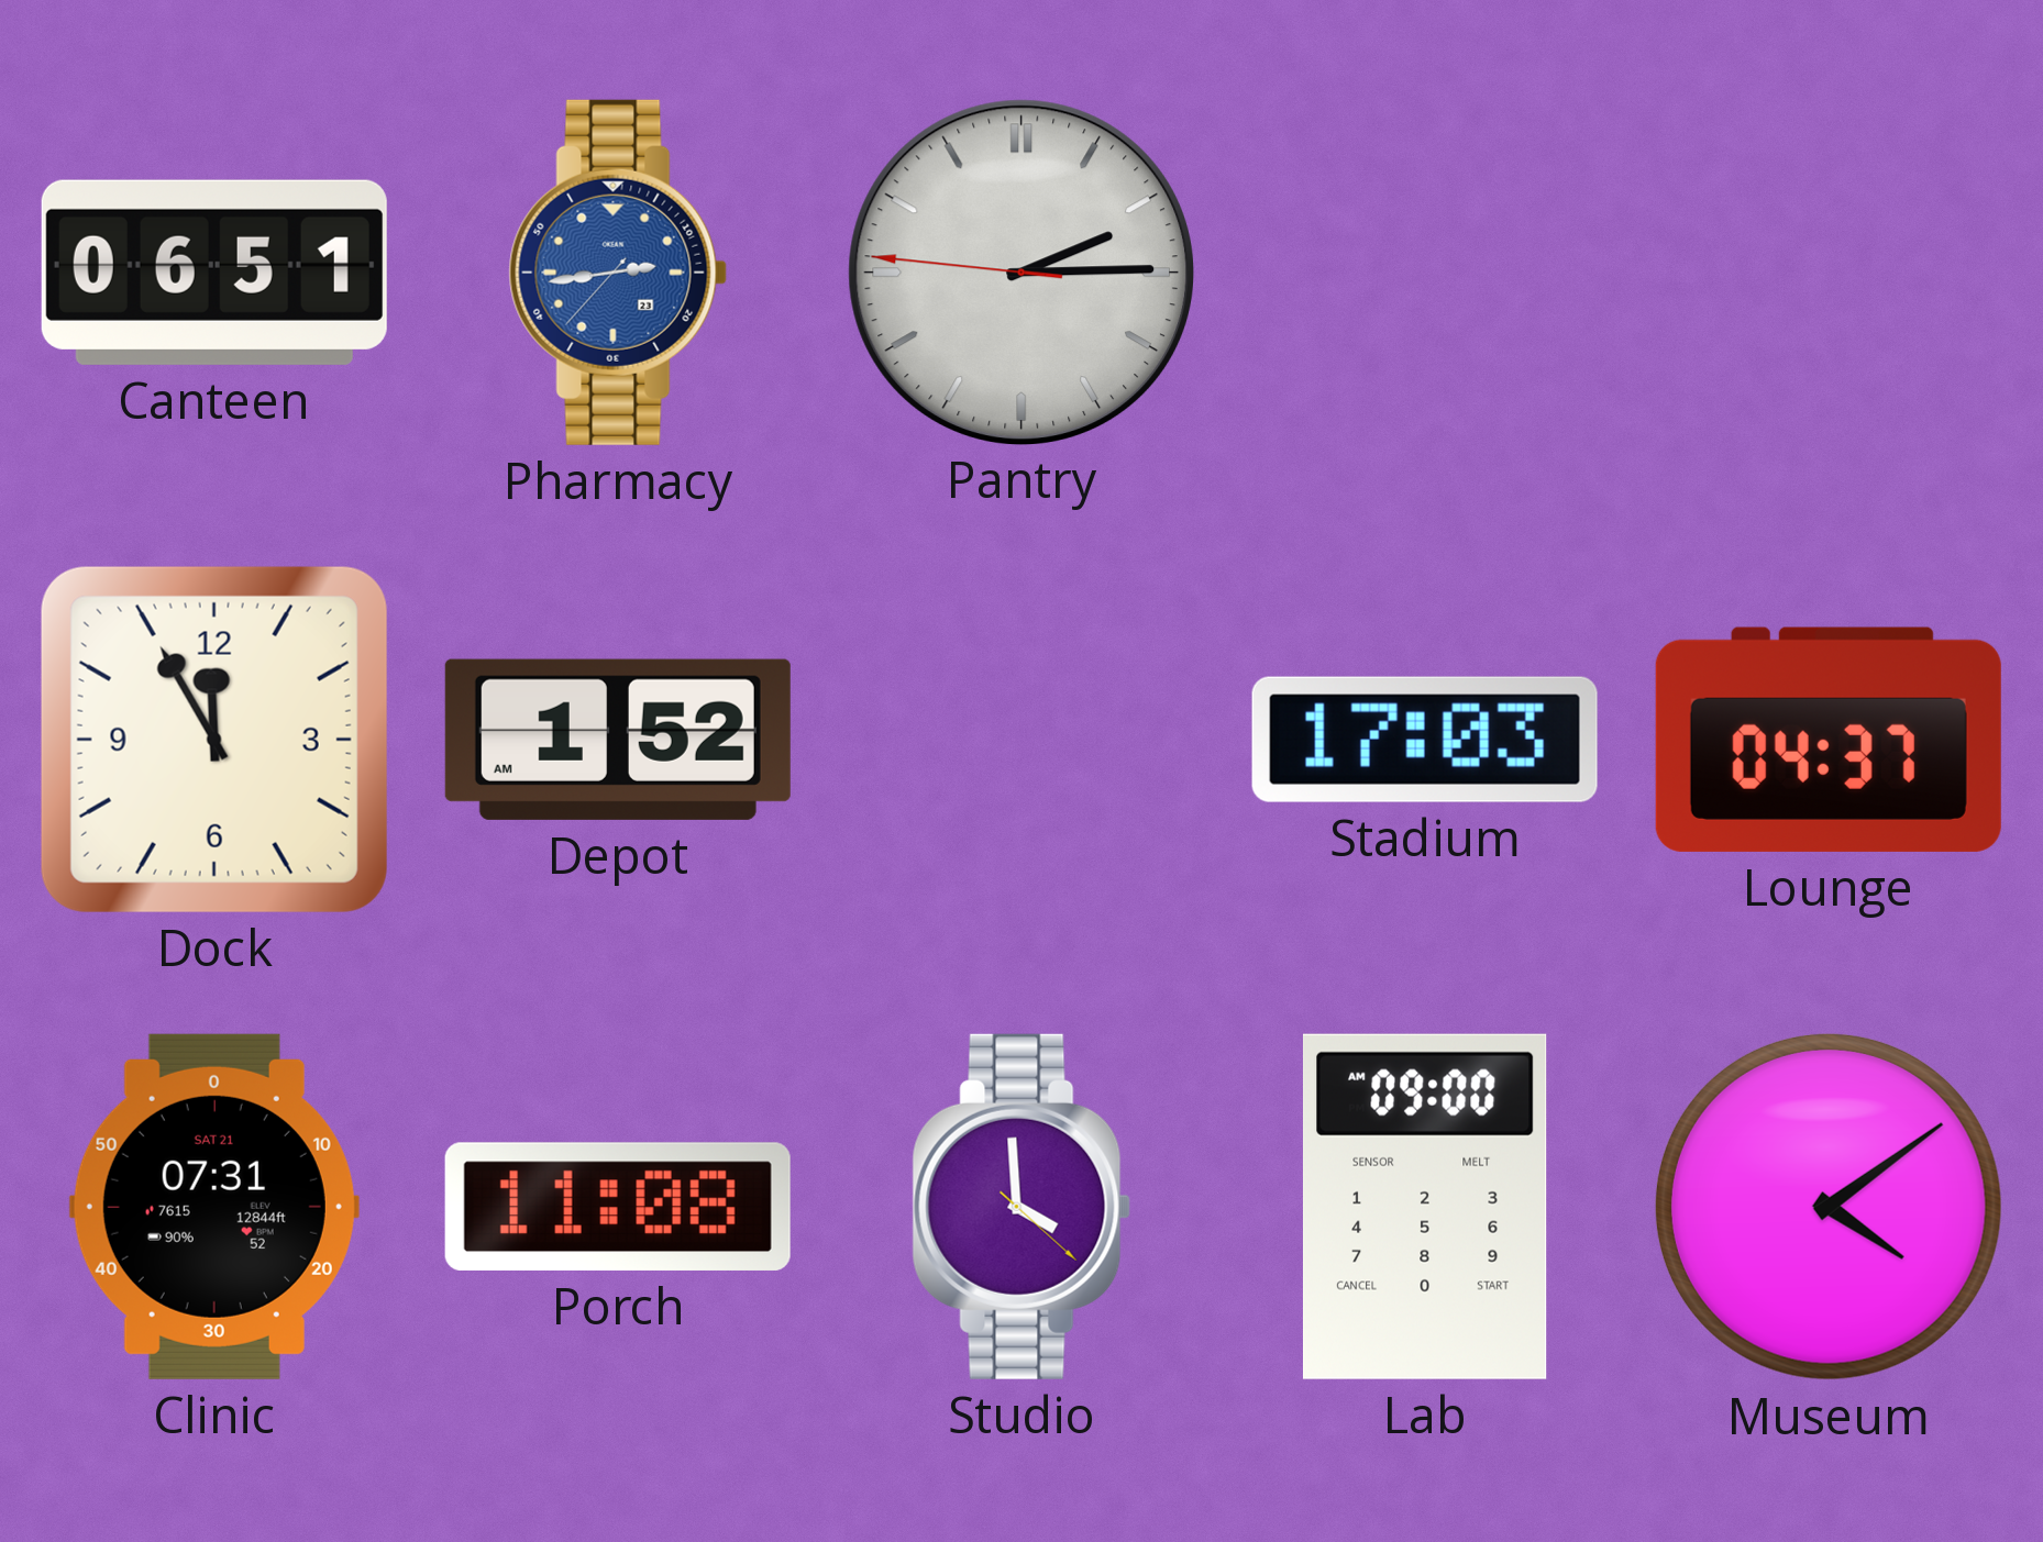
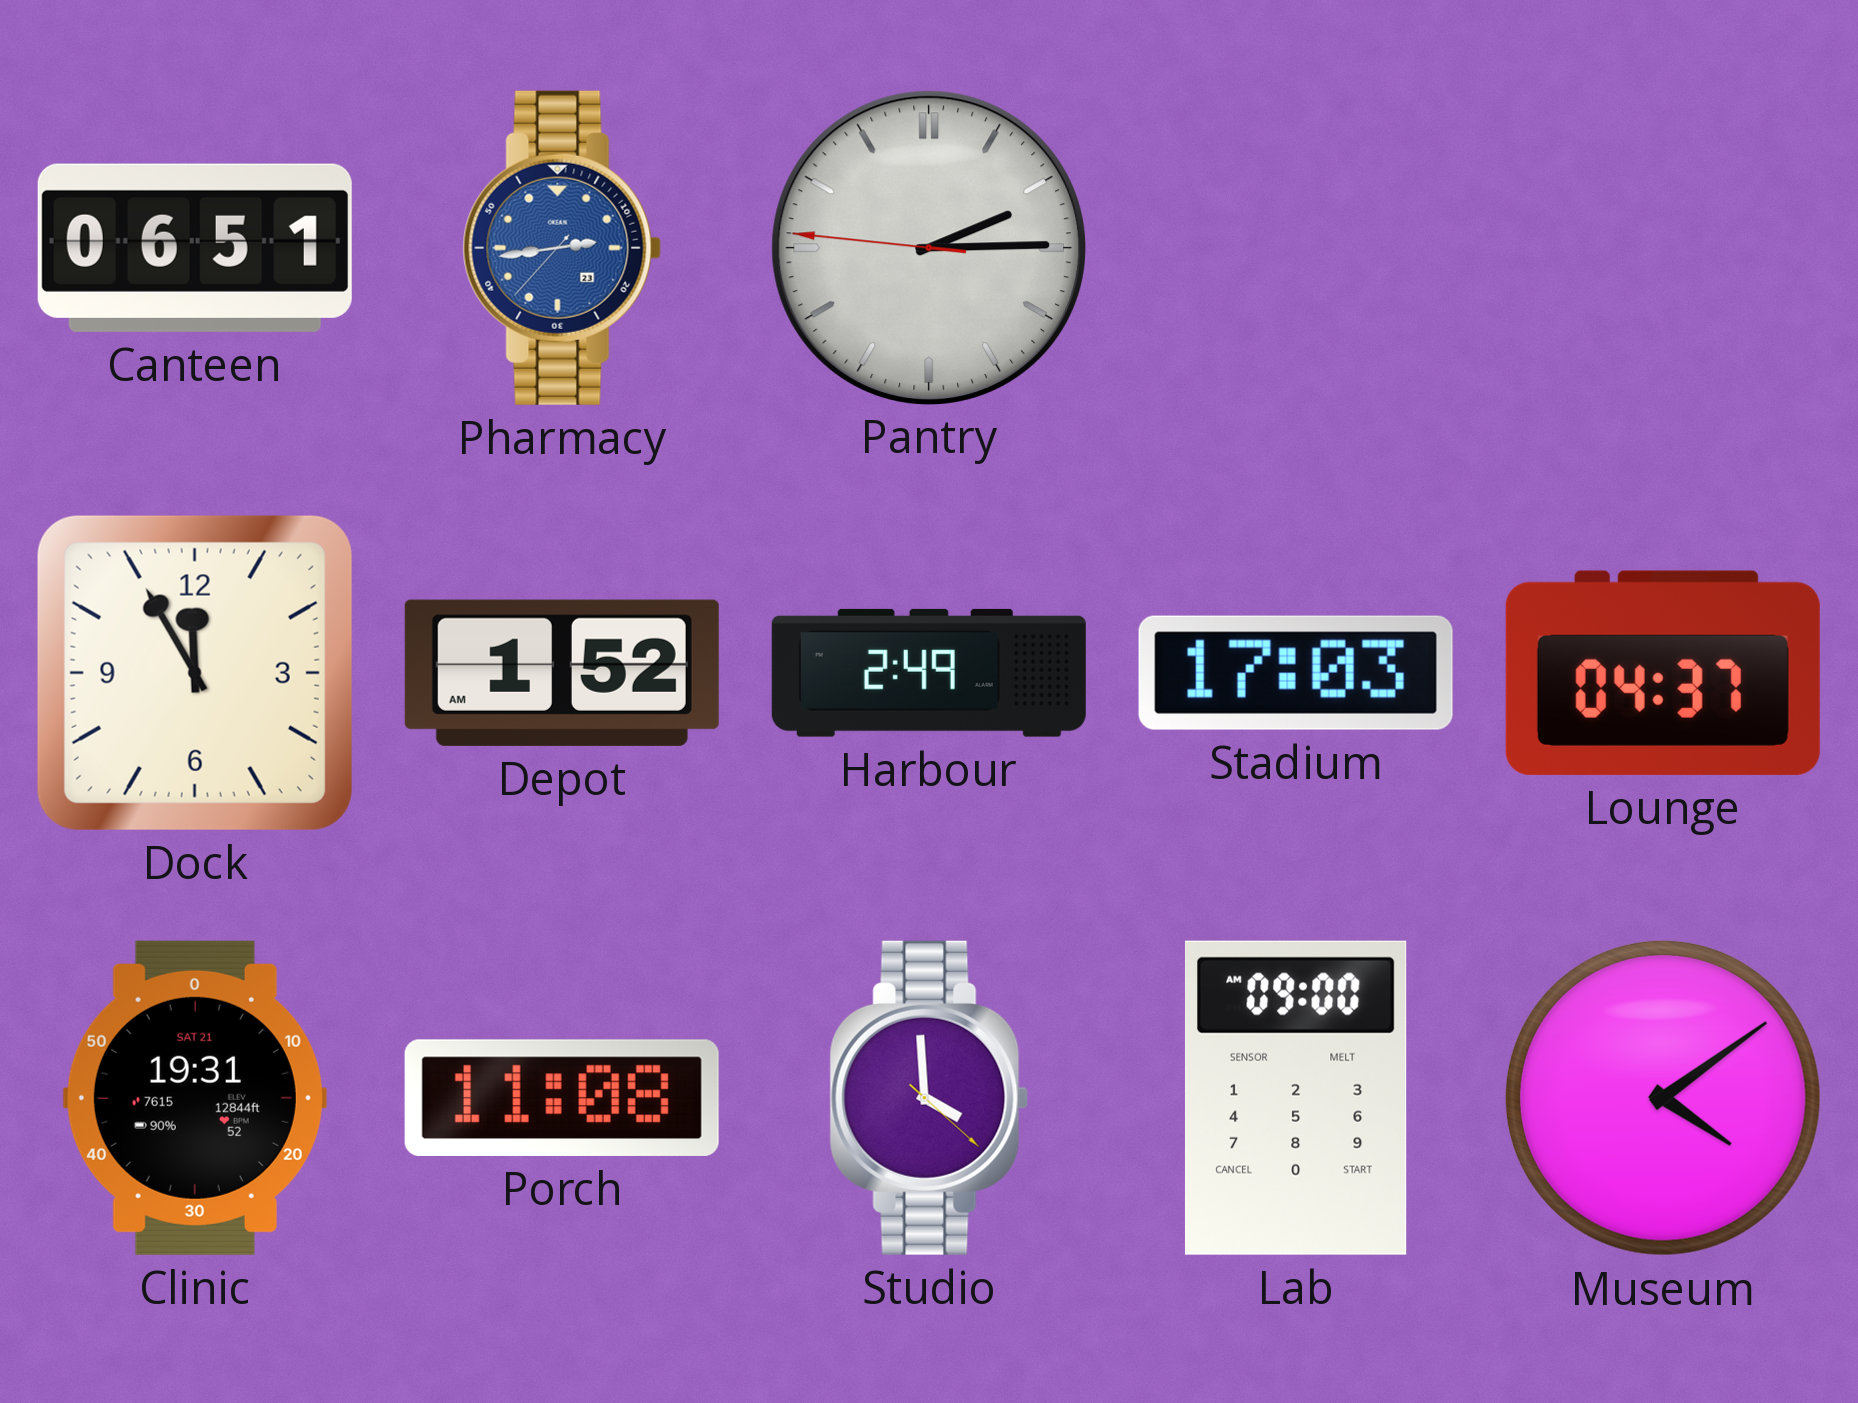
Harbour: none -> 2:49 (929, 673)
Clinic: 07:31 -> 19:31 (195, 1098)
